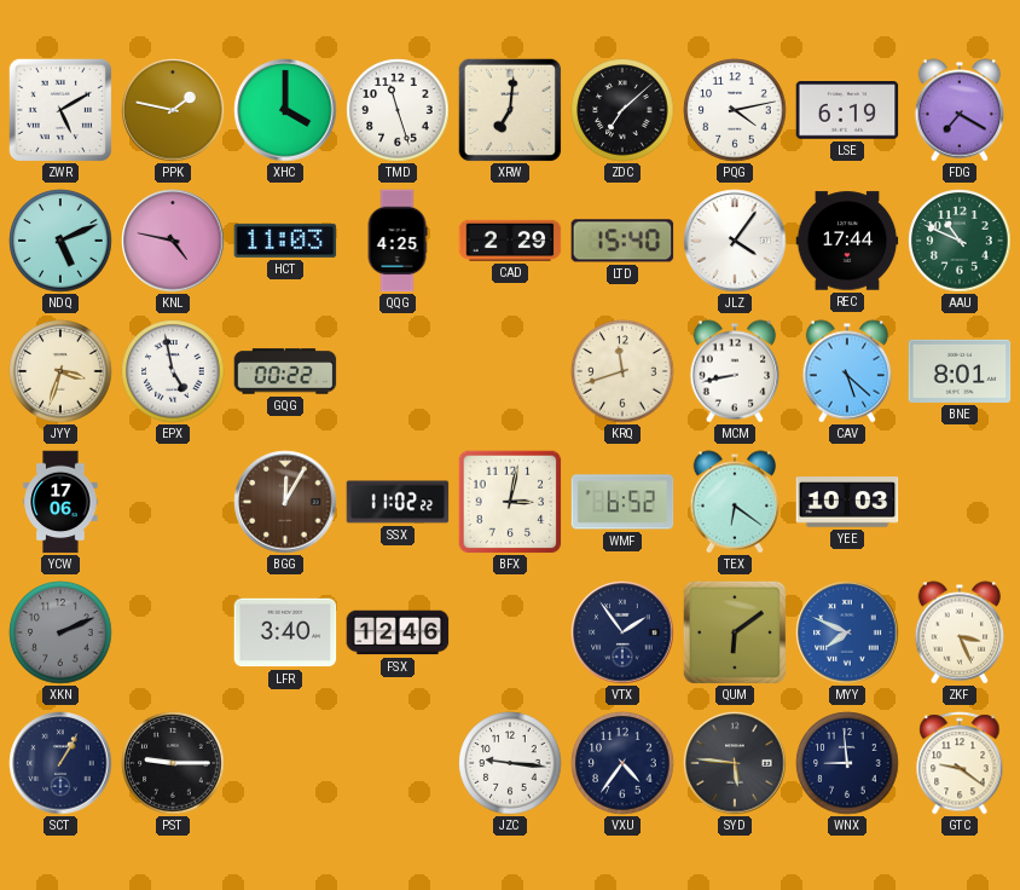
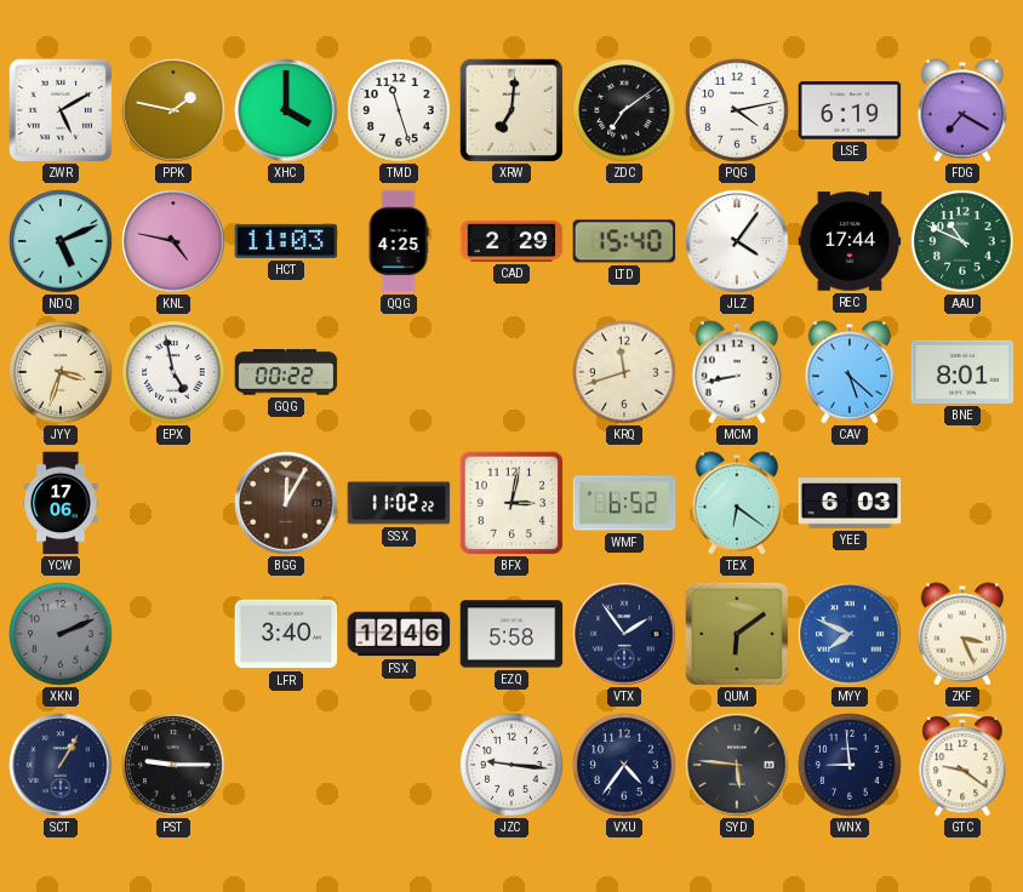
ZDC: 7:08 -> 7:09 (624, 110)
YEE: 10:03 -> 6:03 (850, 503)
EZQ: none -> 5:58 (511, 634)
